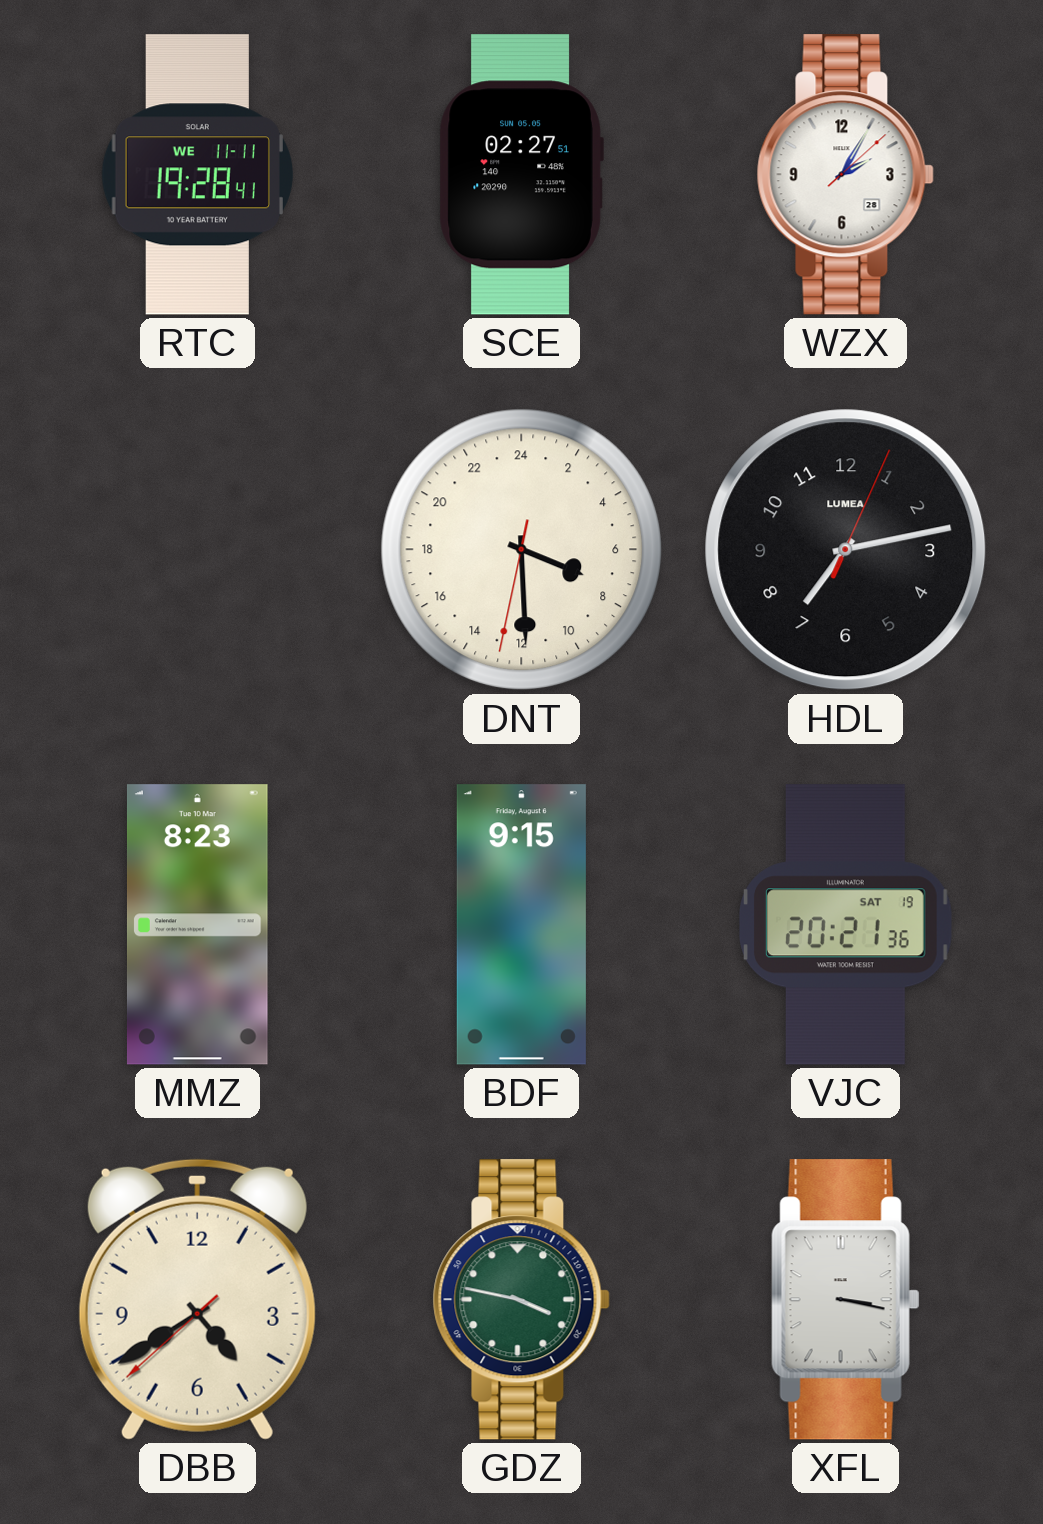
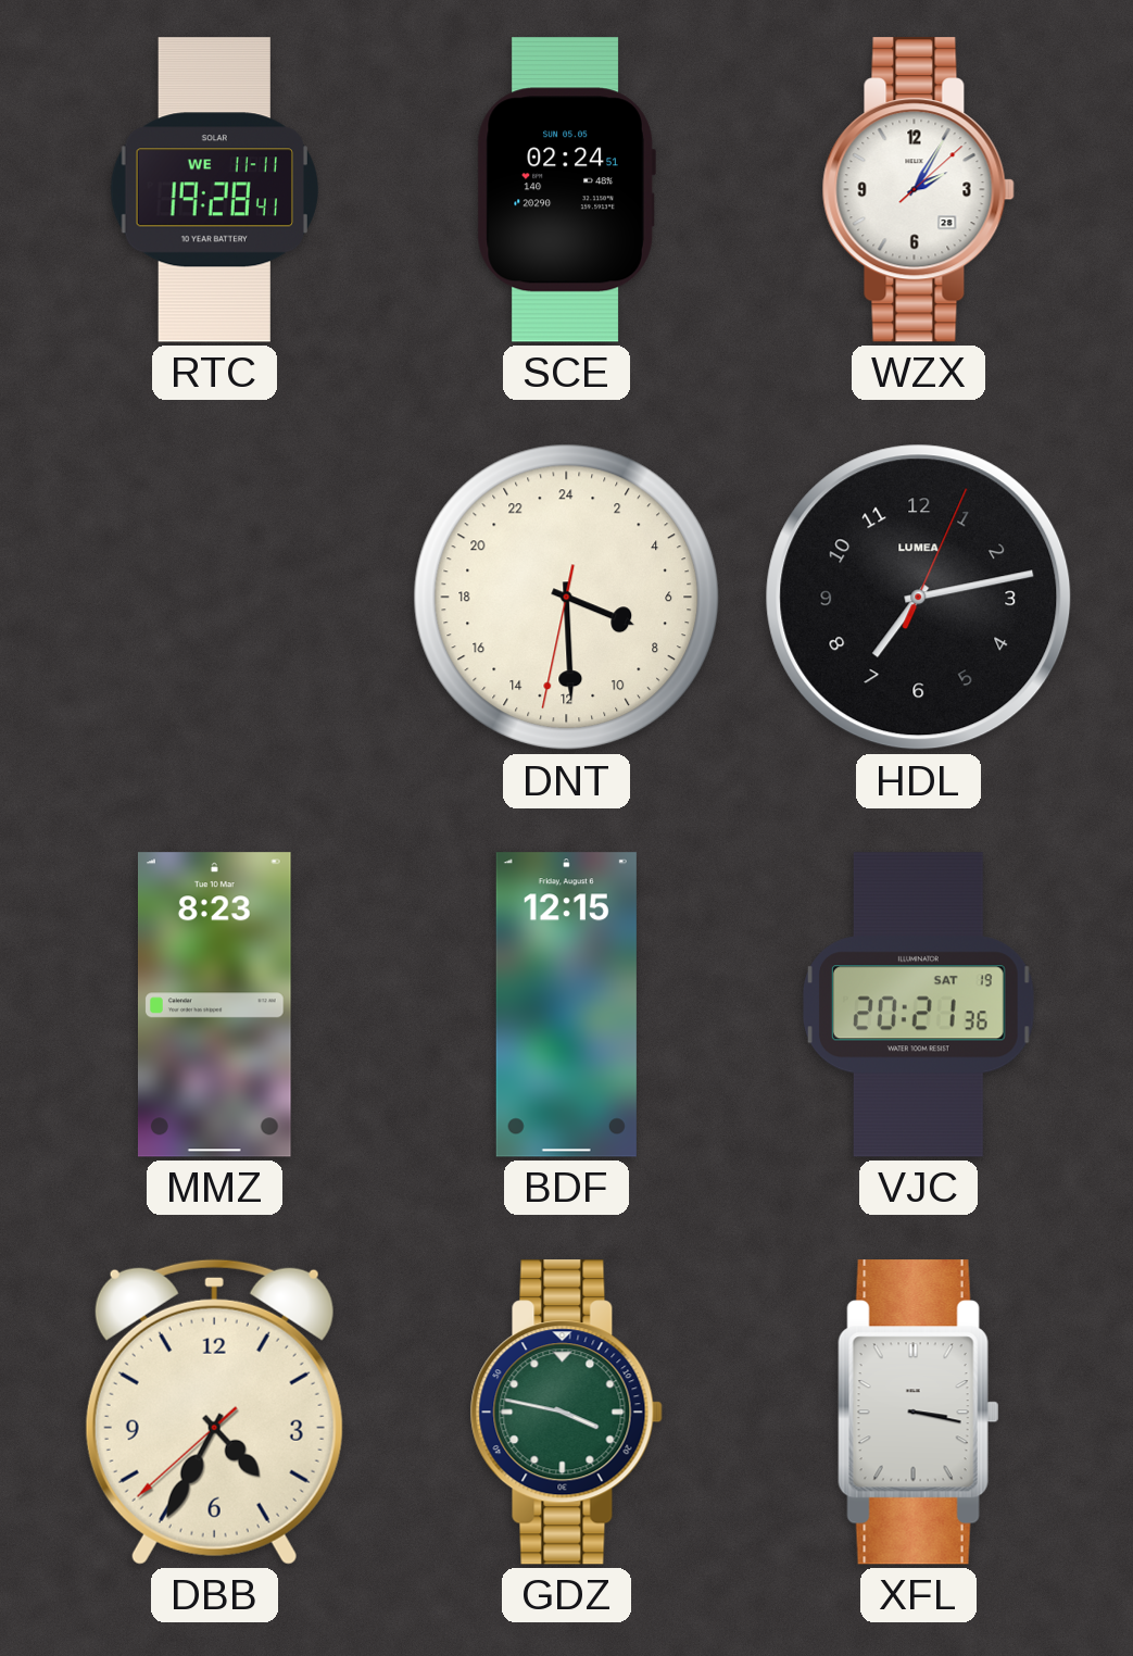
SCE: 02:27 -> 02:24 (566, 190)
BDF: 9:15 -> 12:15 (566, 1005)
DBB: 4:39 -> 4:34 (214, 1412)
